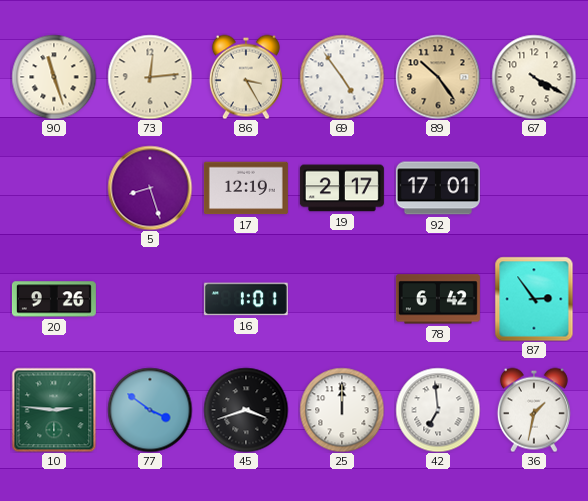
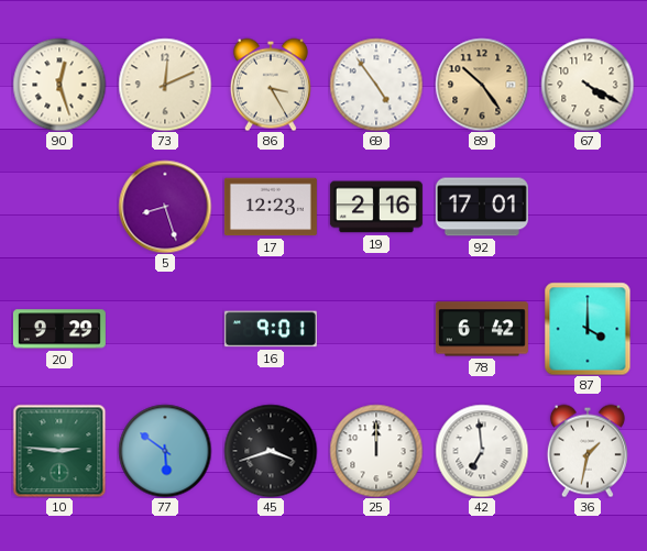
90: 11:27 -> 12:27 (59, 85)
73: 12:14 -> 12:11 (165, 85)
17: 12:19 -> 12:23 (271, 207)
19: 2:17 -> 2:16 (376, 207)
20: 9:26 -> 9:29 (59, 329)
16: 1:01 -> 9:01 (271, 329)
87: 2:54 -> 4:00 (588, 329)
77: 3:51 -> 5:51 (165, 451)
